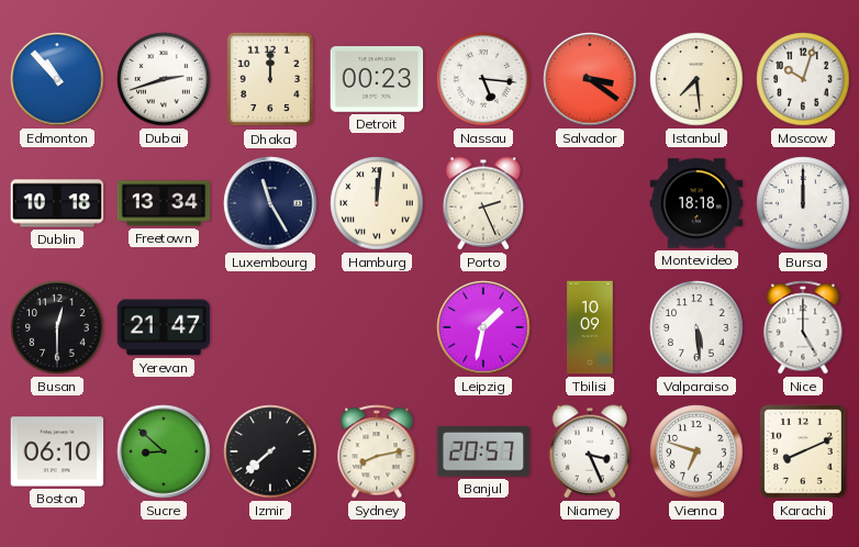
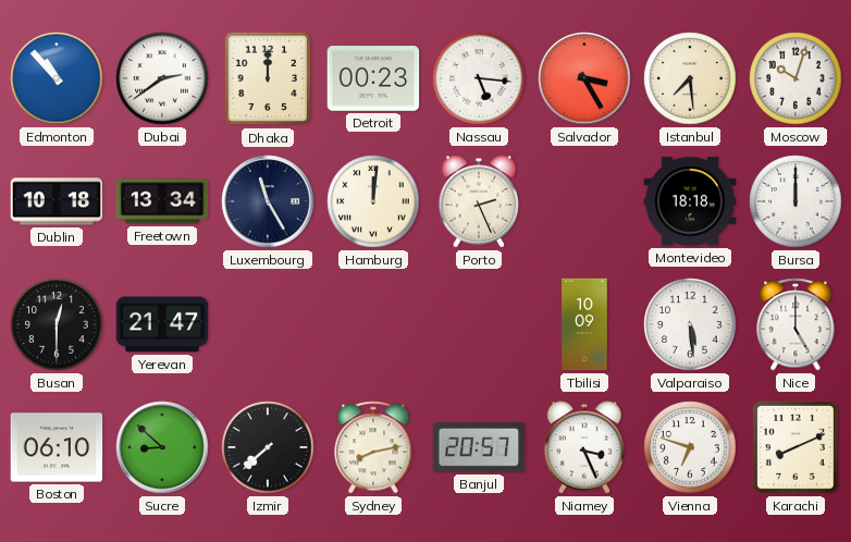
Dubai: 2:42 -> 2:39 (162, 78)
Salvador: 3:21 -> 3:25 (584, 78)
Leipzig: 1:32 -> none (483, 327)
